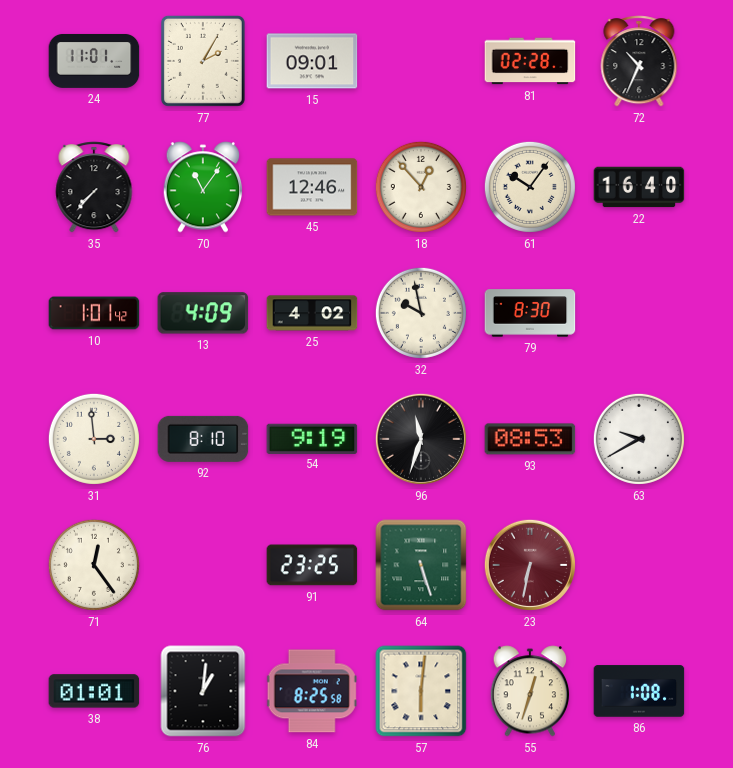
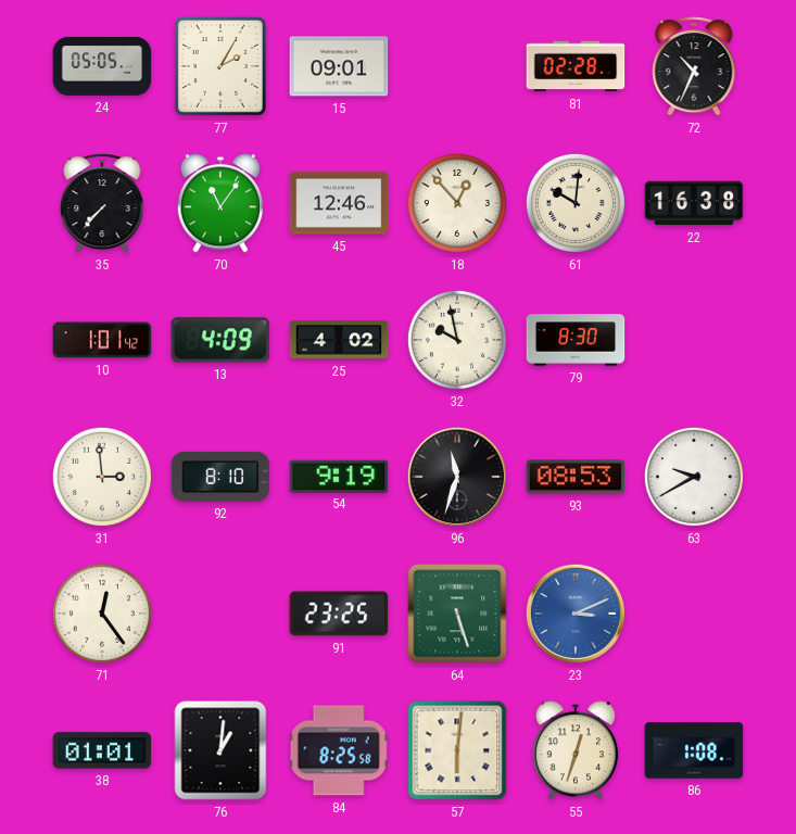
24: 11:01 -> 05:05 (102, 66)
61: 10:06 -> 10:01 (576, 203)
22: 16:40 -> 16:38 (694, 203)
23: 6:32 -> 3:11 (576, 614)
23 dial: burgundy -> blue (576, 614)
